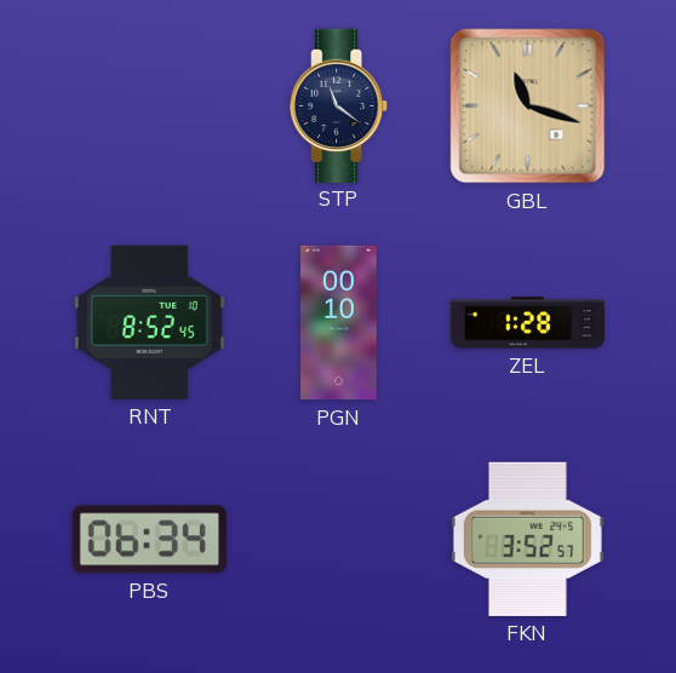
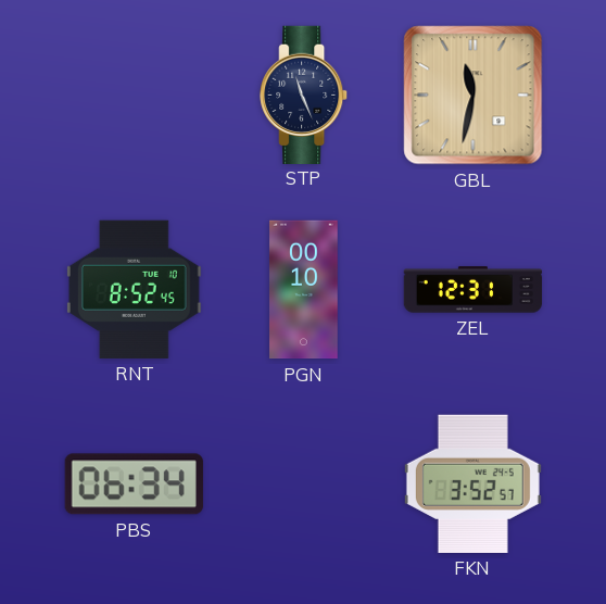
STP: 11:21 -> 11:26 (304, 95)
GBL: 11:18 -> 11:32 (474, 96)
ZEL: 1:28 -> 12:31 (474, 290)
